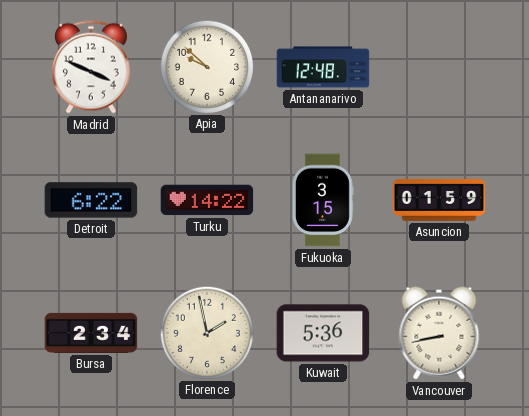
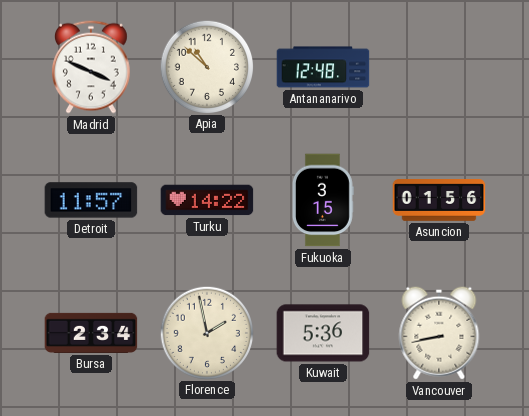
Apia: 9:52 -> 10:52 (206, 66)
Detroit: 6:22 -> 11:57 (91, 200)
Asuncion: 01:59 -> 01:56 (439, 200)
